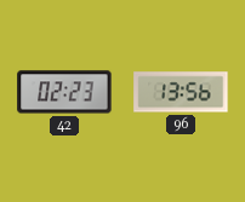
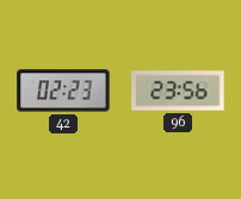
96: 13:56 -> 23:56 (178, 91)
